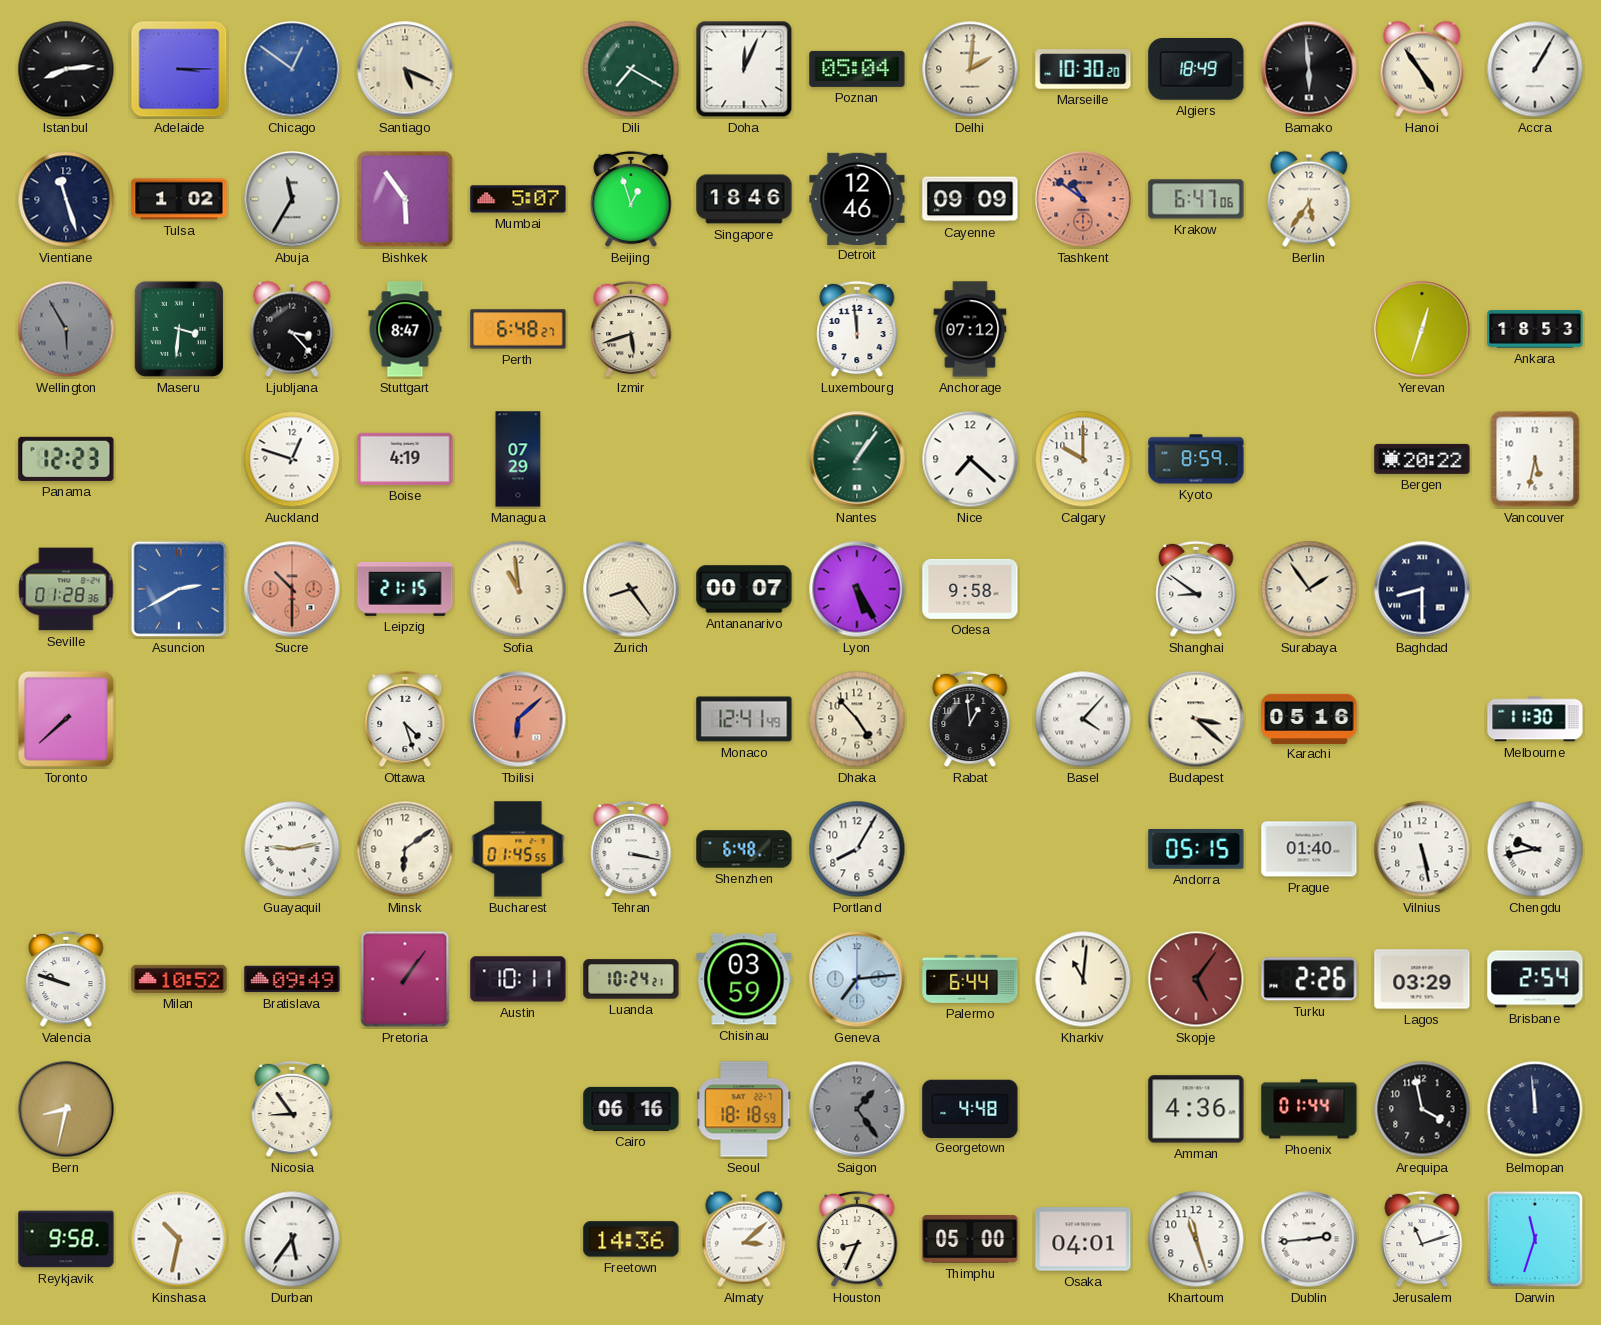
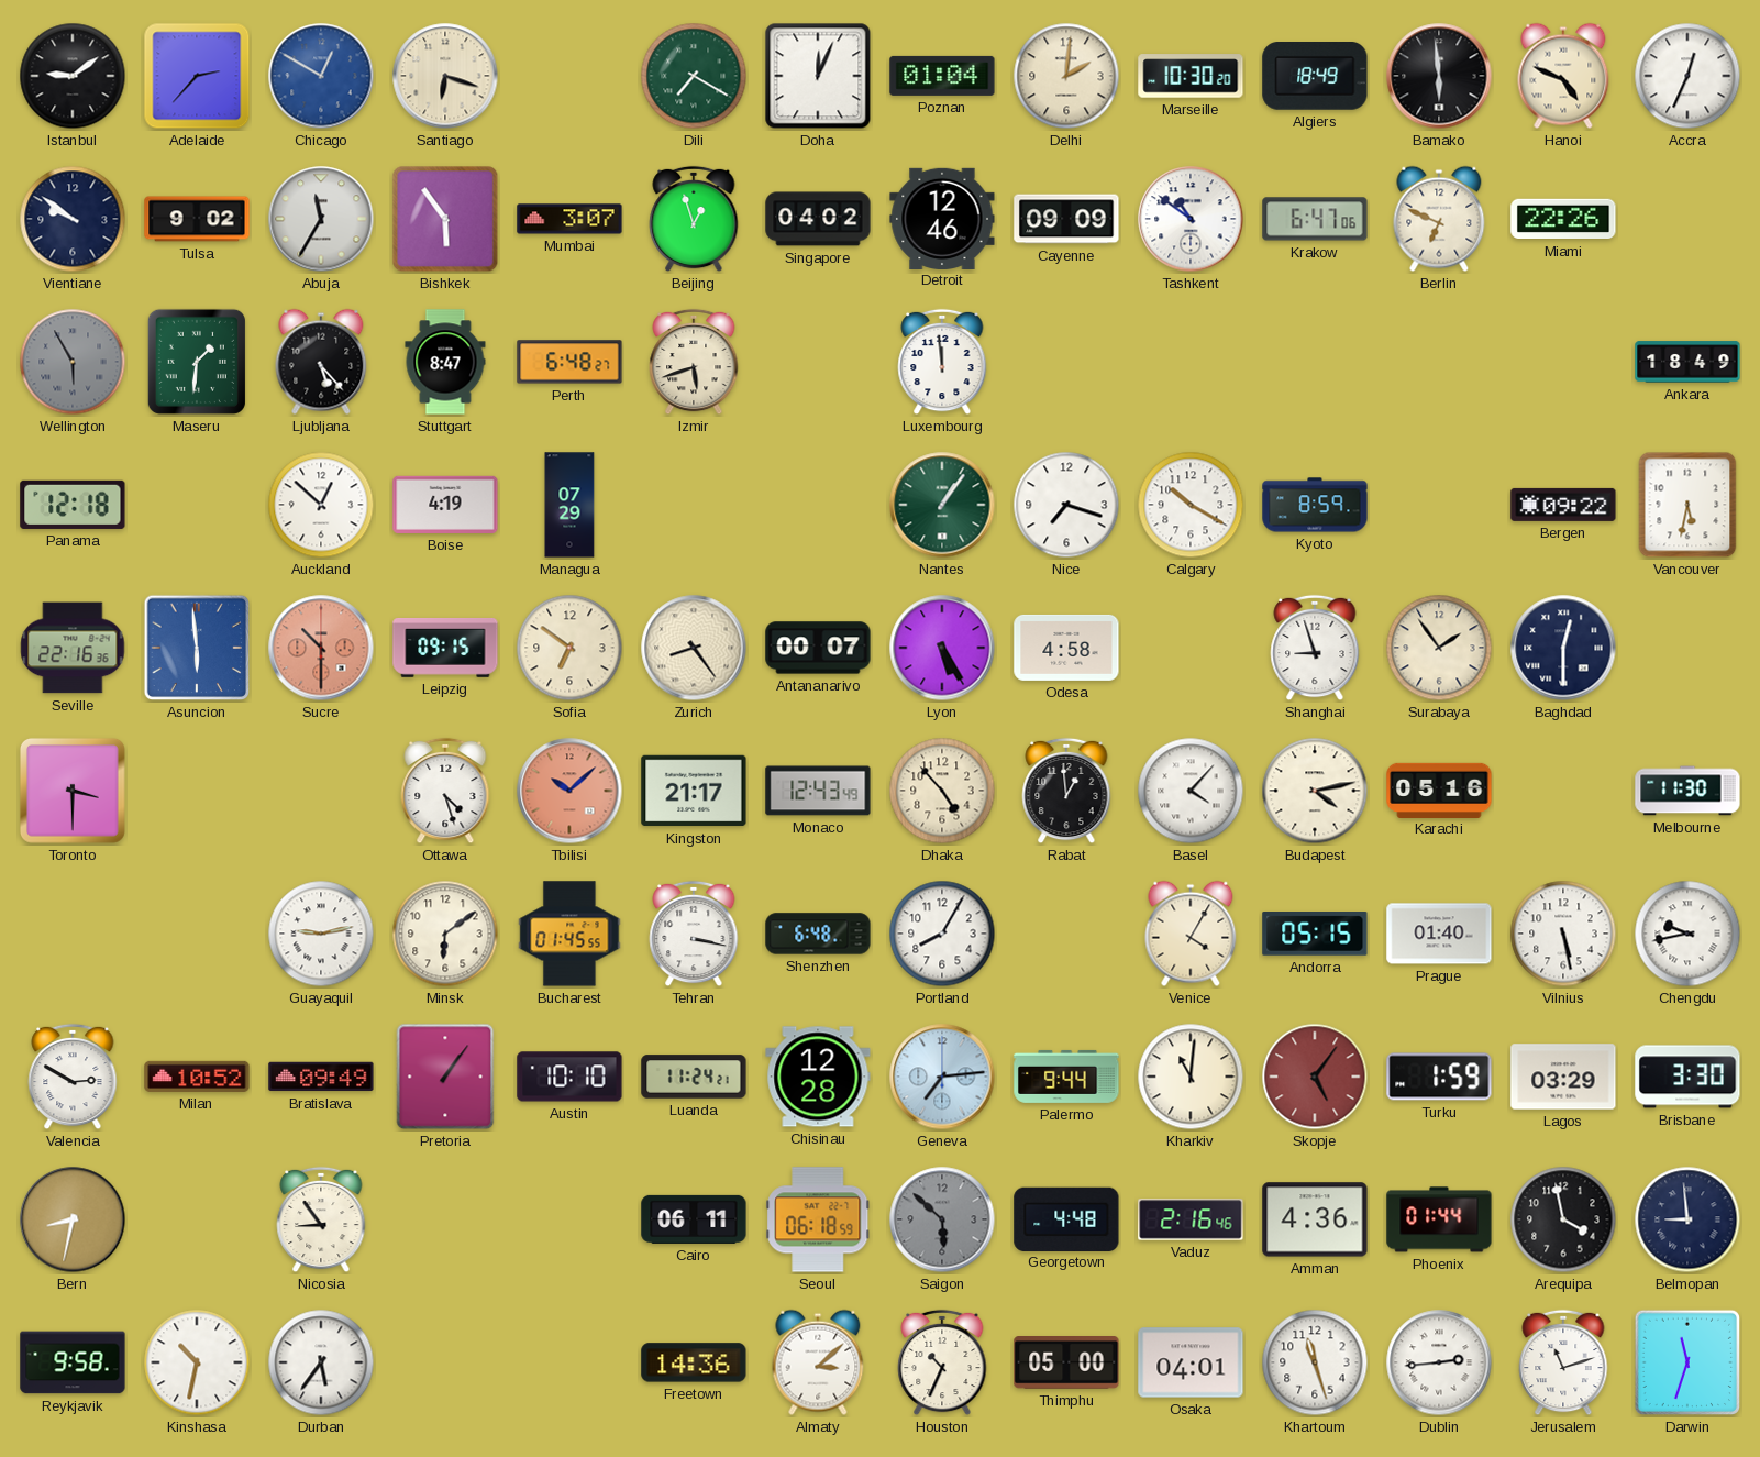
Istanbul: 8:14 -> 9:09 (73, 76)
Adelaide: 3:15 -> 2:37 (197, 76)
Chicago: 12:51 -> 12:50 (321, 76)
Santiago: 5:19 -> 6:18 (445, 76)
Poznan: 05:04 -> 01:04 (942, 76)
Hanoi: 4:54 -> 4:49 (1563, 76)
Accra: 1:05 -> 12:34 (1687, 76)
Vientiane: 11:27 -> 9:51 (73, 219)
Tulsa: 1:02 -> 9:02 (197, 219)
Mumbai: 5:07 -> 3:07 (569, 219)
Singapore: 18:46 -> 04:02 (818, 219)
Tashkent dial: salmon -> white (1191, 219)
Berlin: 5:36 -> 6:49 (1439, 219)
Miami: none -> 22:26 (1563, 219)
Maseru: 3:31 -> 1:31 (197, 362)
Ljubljana: 3:23 -> 5:23 (321, 362)
Anchorage: 07:12 -> none (970, 329)
Yerevan: 12:33 -> none (1422, 329)
Ankara: 18:53 -> 18:49 (1687, 362)
Panama: 12:23 -> 12:18 (73, 505)
Auckland: 12:48 -> 12:52 (321, 505)
Nice: 7:22 -> 7:18 (1066, 505)
Calgary: 10:00 -> 10:20 (1191, 505)
Bergen: 20:22 -> 09:22 (1563, 505)
Seville: 01:28 -> 22:16 (73, 648)
Asuncion: 2:40 -> 5:59 (197, 648)
Leipzig: 21:15 -> 09:15 (445, 648)
Sofia: 10:59 -> 6:51 (569, 648)
Odesa: 9:58 -> 4:58 (1066, 648)
Shanghai: 8:51 -> 8:57 (1315, 648)
Baghdad: 8:30 -> 12:30 (1563, 648)
Toronto: 7:38 -> 3:30 (73, 791)
Tbilisi: 6:08 -> 10:08 (569, 791)
Kingston: none -> 21:17 (694, 791)
Monaco: 12:41 -> 12:43 (818, 791)
Budapest: 3:22 -> 4:13 (1315, 791)
Venice: none -> 4:05 (1191, 934)
Valencia: 9:48 -> 2:50 (73, 1077)
Austin: 10:11 -> 10:10 (569, 1077)
Luanda: 10:24 -> 11:24 (694, 1077)
Chisinau: 03:59 -> 12:28 (818, 1077)
Palermo: 6:44 -> 9:44 (1066, 1077)
Turku: 2:26 -> 1:59 (1439, 1077)
Brisbane: 2:54 -> 3:30 (1687, 1077)
Cairo: 06:16 -> 06:11 (694, 1219)
Seoul: 18:18 -> 06:18 (818, 1219)
Saigon: 1:24 -> 5:52 (942, 1219)
Vaduz: none -> 2:16 (1191, 1219)
Belmopan: 11:59 -> 8:59 (1687, 1219)
Houston: 8:34 -> 10:34 (942, 1362)
